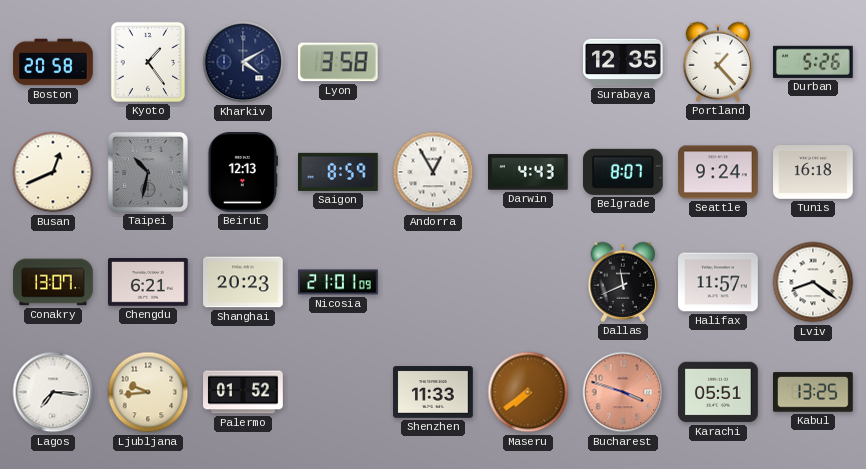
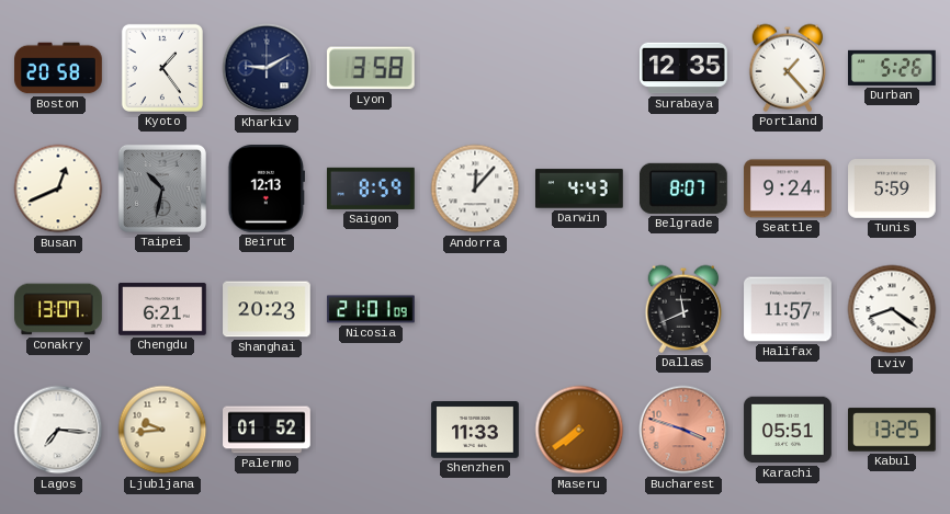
Kharkiv: 4:10 -> 9:10 (267, 68)
Andorra: 12:55 -> 12:07 (475, 189)
Tunis: 16:18 -> 5:59 (892, 190)
